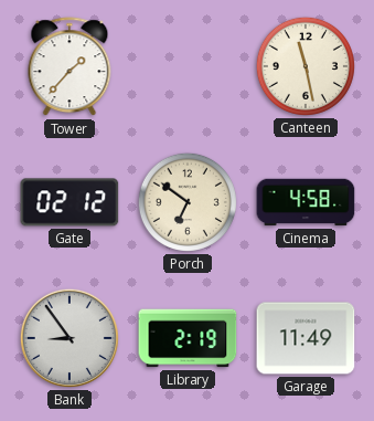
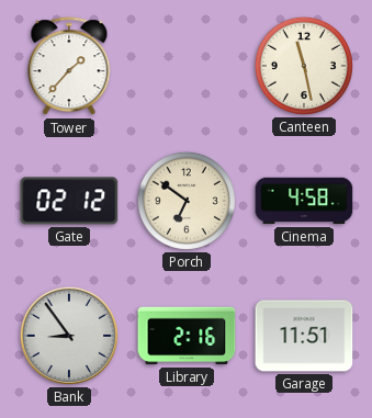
Library: 2:19 -> 2:16 (187, 336)
Garage: 11:49 -> 11:51 (304, 336)
